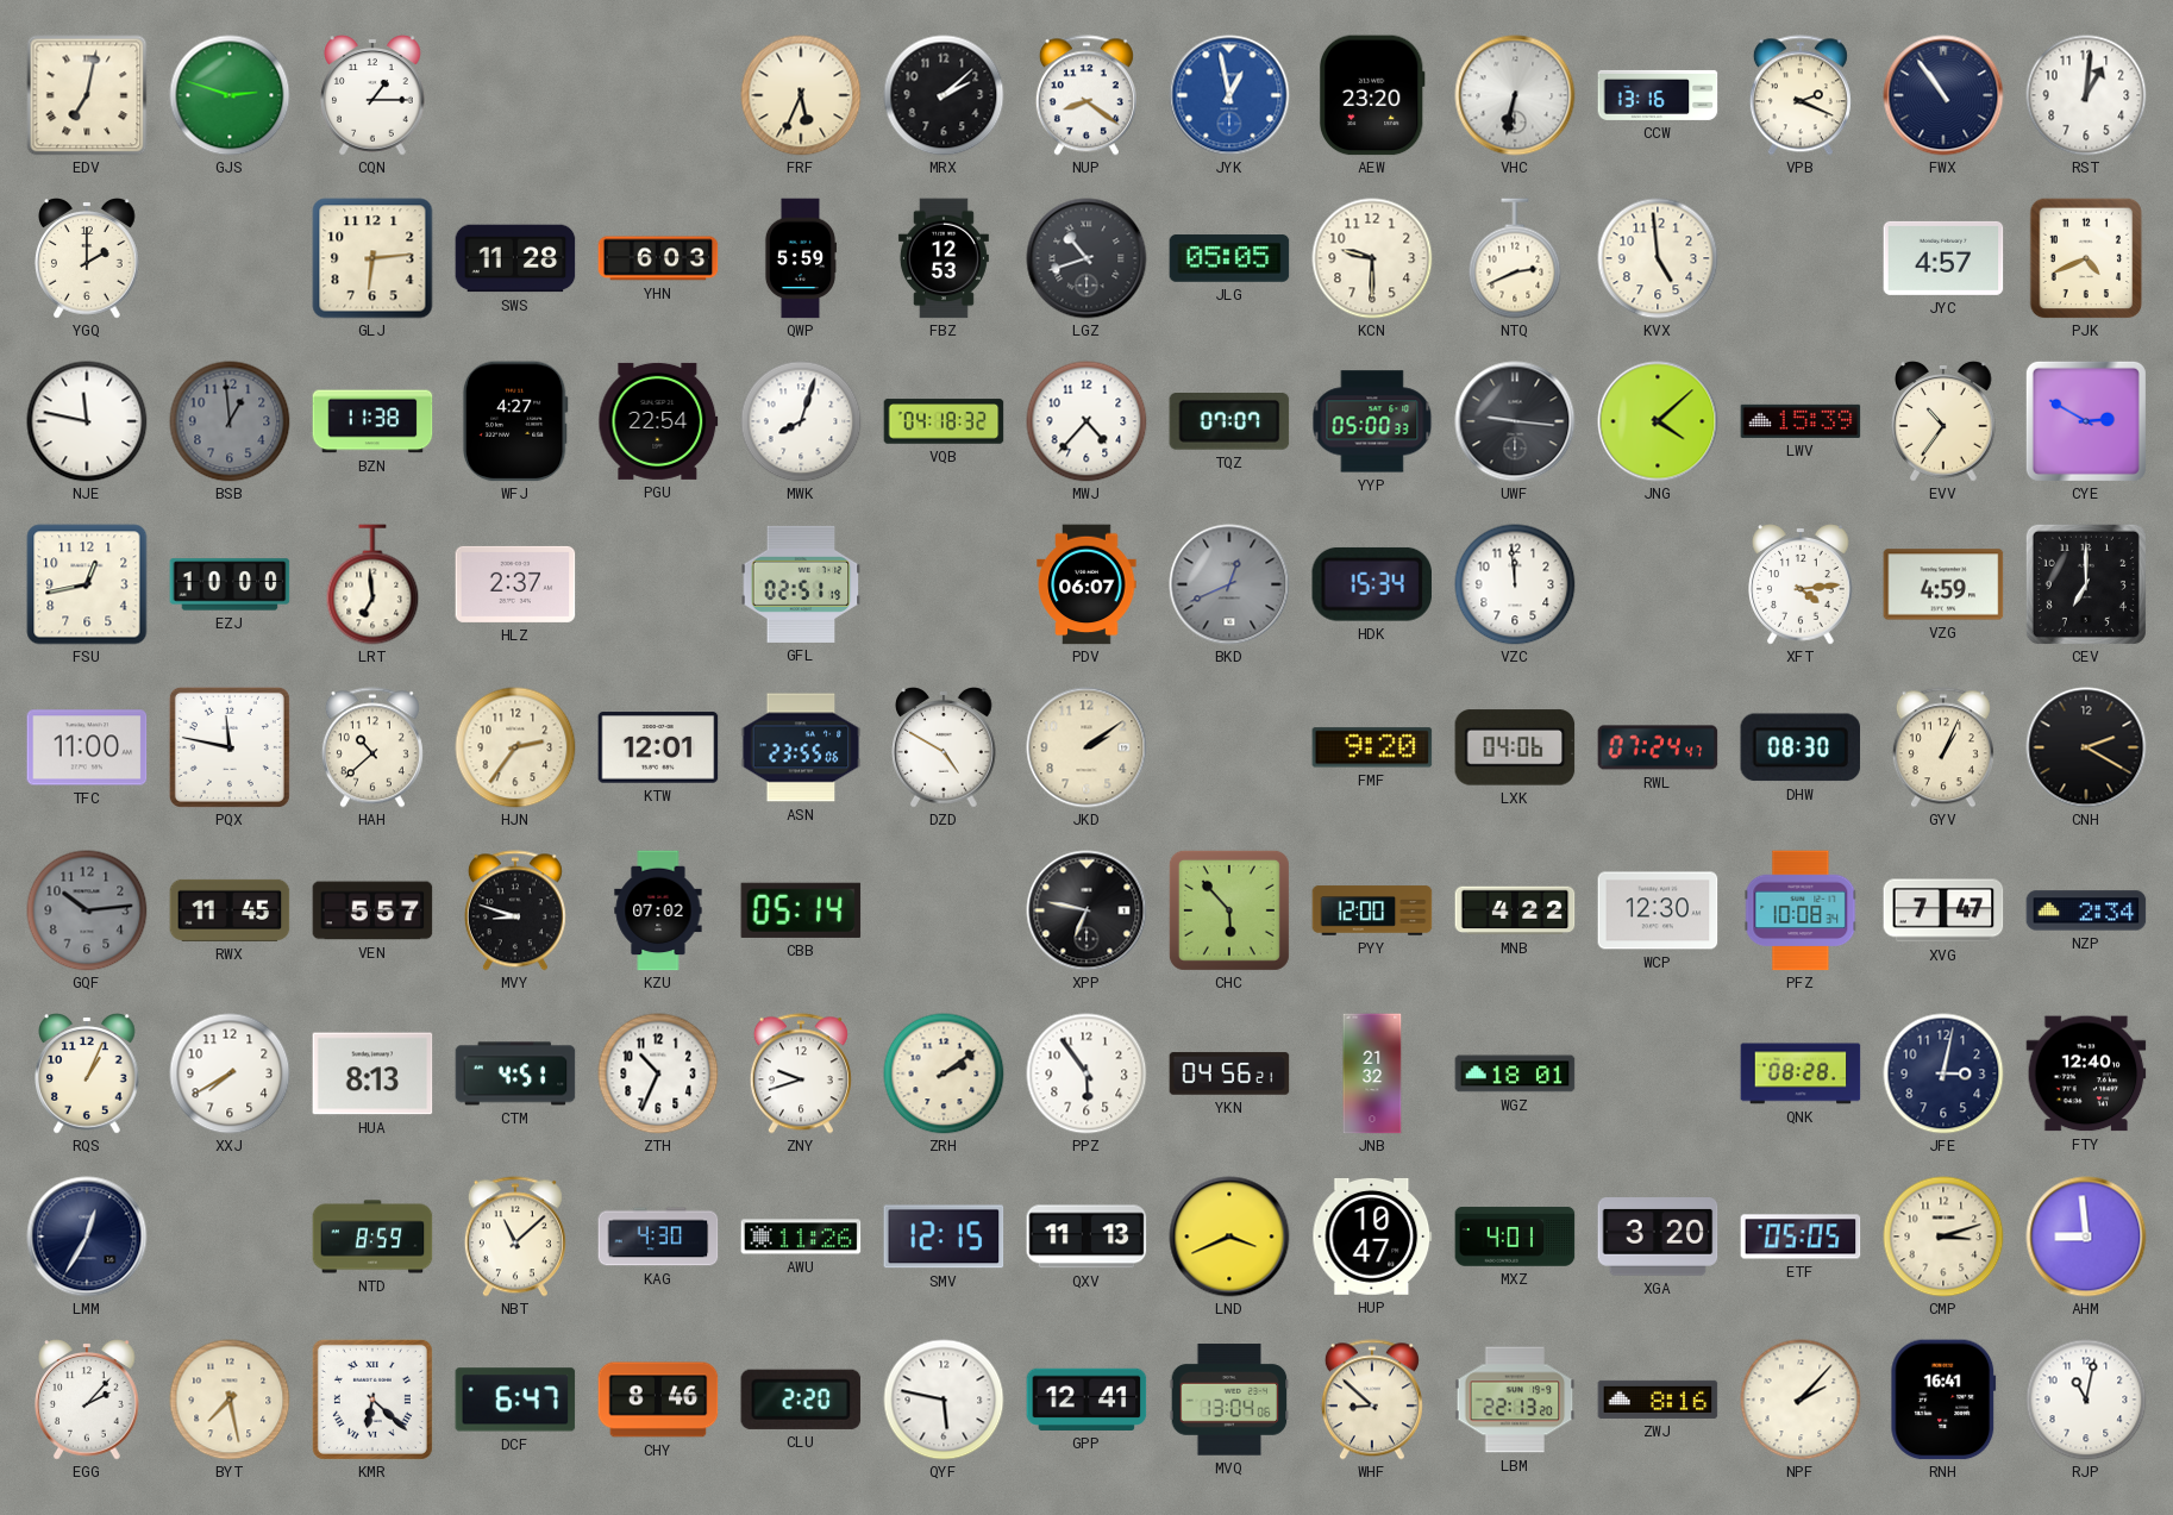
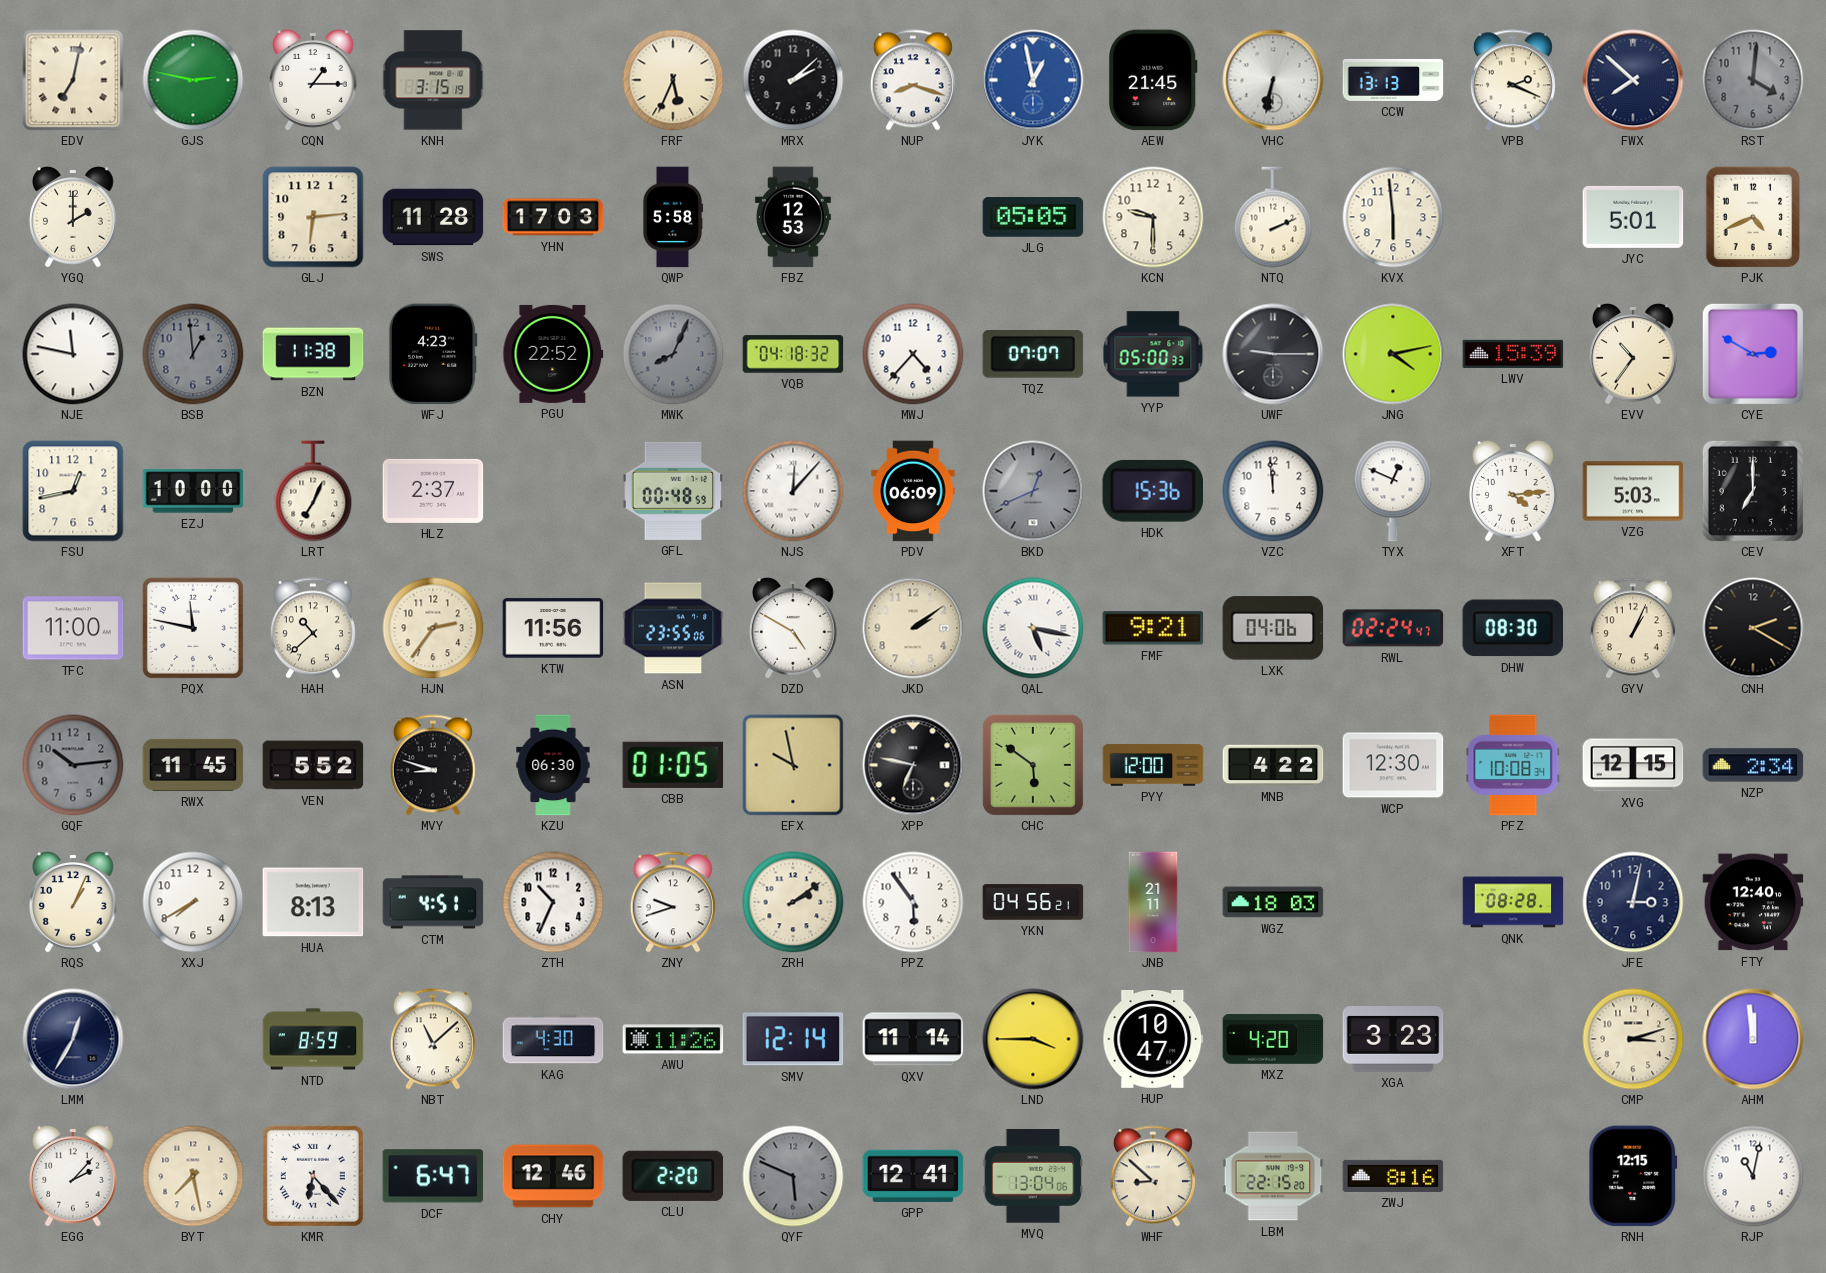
GJS: 2:48 -> 2:47 (193, 80)
KNH: none -> 3:15 (433, 80)
NUP: 8:21 -> 8:18 (913, 80)
AEW: 23:20 -> 21:45 (1153, 80)
CCW: 13:16 -> 13:13 (1393, 80)
FWX: 10:54 -> 7:52 (1633, 80)
RST: 1:01 -> 4:01 (1753, 80)
RST dial: white -> grey (1753, 80)
YHN: 6:03 -> 17:03 (553, 217)
QWP: 5:59 -> 5:58 (673, 217)
LGZ: 10:42 -> none (1086, 258)
NTQ: 2:41 -> 2:11 (1273, 217)
KVX: 4:59 -> 5:59 (1393, 217)
JYC: 4:57 -> 5:01 (1633, 217)
WFJ: 4:27 -> 4:23 (433, 354)
PGU: 22:54 -> 22:52 (553, 354)
MWK: 8:03 -> 8:04 (673, 354)
MWK dial: white -> grey (673, 354)
UWF: 9:16 -> 9:15 (1273, 354)
JNG: 4:08 -> 4:13 (1393, 354)
LRT: 6:59 -> 7:04 (313, 491)
GFL: 02:51 -> 00:48 (673, 491)
NJS: none -> 12:07 (793, 491)
PDV: 06:07 -> 06:09 (913, 491)
HDK: 15:34 -> 15:36 (1152, 491)
TYX: none -> 12:49 (1393, 491)
VZG: 4:59 -> 5:03 (1633, 491)
KTW: 12:01 -> 11:56 (553, 628)
QAL: none -> 5:17 (1033, 628)
FMF: 9:20 -> 9:21 (1153, 628)
RWL: 07:24 -> 02:24 (1393, 628)
VEN: 5:57 -> 5:52 (313, 765)
KZU: 07:02 -> 06:30 (553, 765)
CBB: 05:14 -> 01:05 (673, 765)
EFX: none -> 9:58 (793, 765)
CHC: 5:53 -> 5:51 (1033, 765)
XVG: 7:47 -> 12:15 (1633, 765)
JNB: 21:32 -> 21:11 (1153, 902)
WGZ: 18:01 -> 18:03 (1273, 902)
SMV: 12:15 -> 12:14 (793, 1039)
QXV: 11:13 -> 11:14 (913, 1039)
LND: 3:41 -> 3:45 (1033, 1039)
MXZ: 4:01 -> 4:20 (1273, 1039)
XGA: 3:20 -> 3:23 (1393, 1040)
ETF: 05:05 -> none (1801, 1237)
AHM: 8:59 -> 11:59 (1753, 1039)
KMR: 6:22 -> 6:23 (313, 1176)
CHY: 8:46 -> 12:46 (553, 1176)
QYF: 5:47 -> 5:49 (793, 1176)
QYF dial: white -> grey (793, 1176)
LBM: 22:13 -> 22:15 (1273, 1176)
NPF: 2:07 -> none (1801, 1400)
RNH: 16:41 -> 12:15 (1633, 1176)
